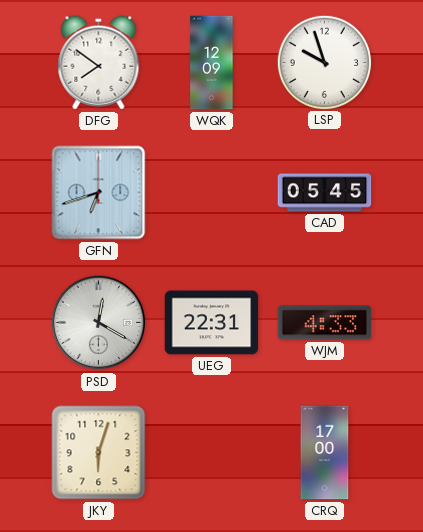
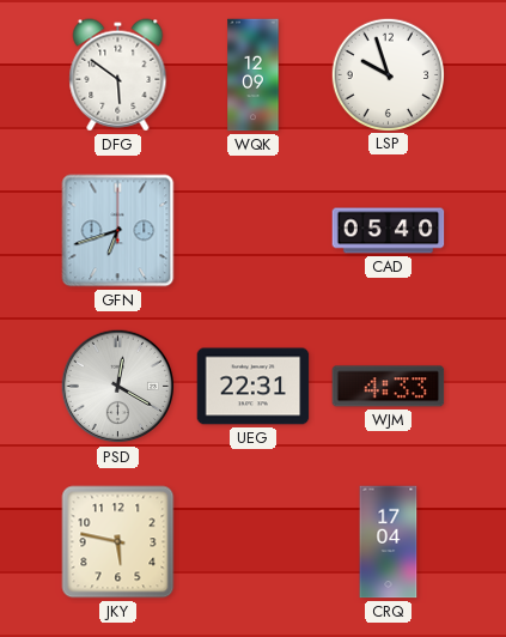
DFG: 7:51 -> 5:51 (118, 75)
CAD: 05:45 -> 05:40 (389, 231)
JKY: 6:03 -> 5:47 (118, 542)
CRQ: 17:00 -> 17:04 (389, 542)
